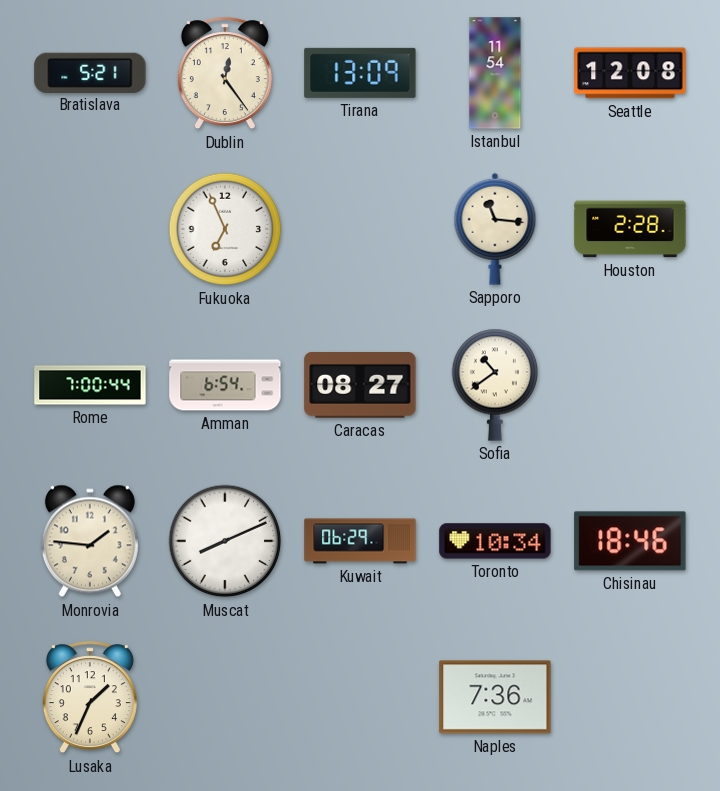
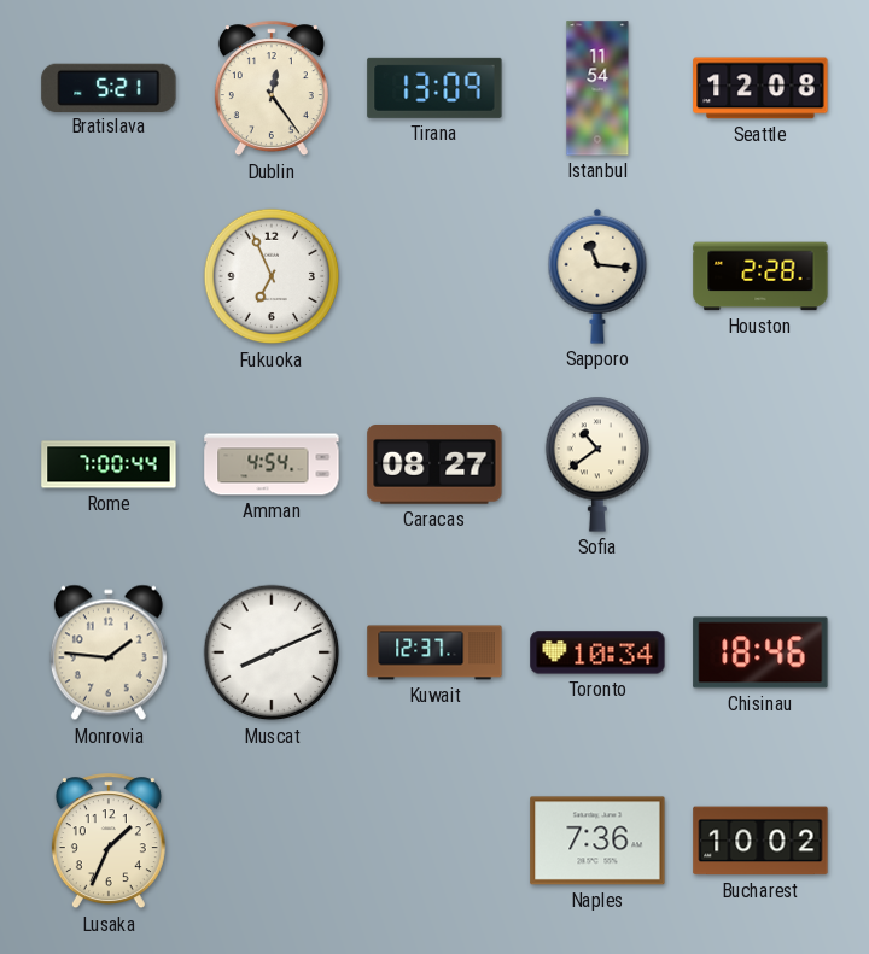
Amman: 6:54 -> 4:54 (272, 464)
Kuwait: 06:29 -> 12:37 (434, 652)
Bucharest: none -> 10:02 (760, 841)
